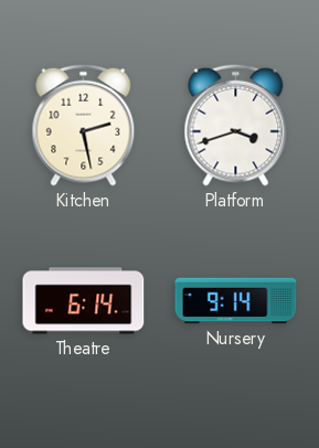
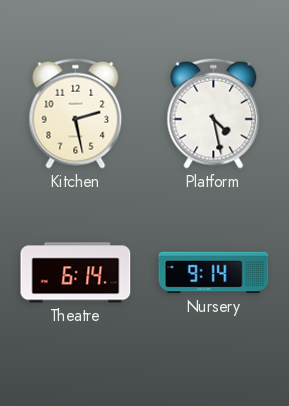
Platform: 3:42 -> 4:28 (214, 113)
